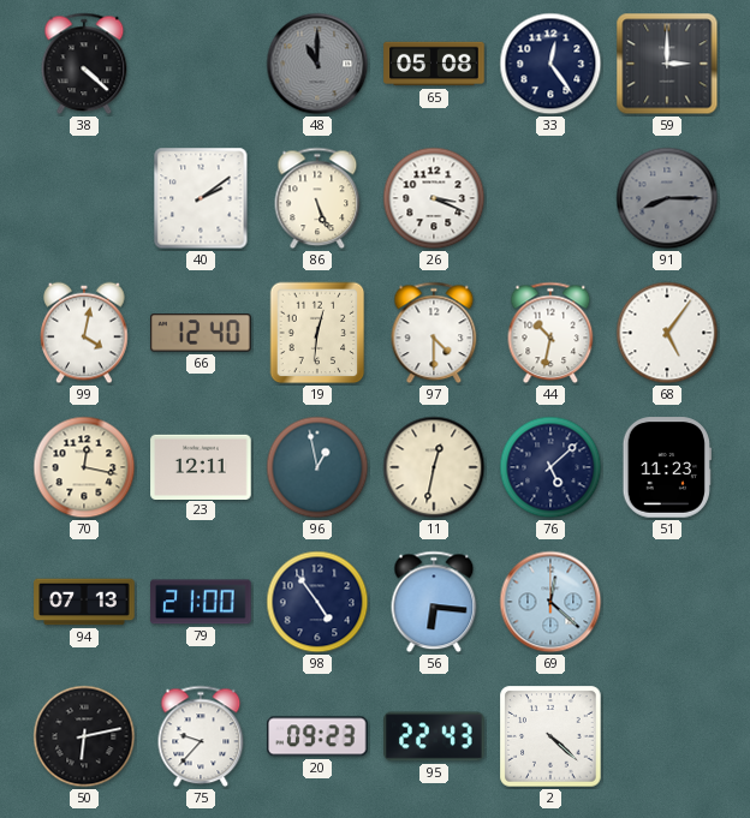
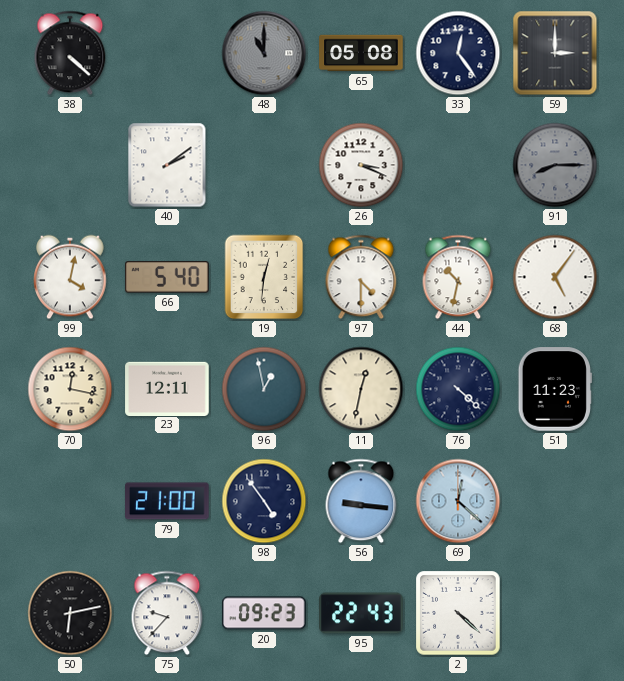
86: 5:26 -> none (317, 198)
66: 12:40 -> 5:40 (168, 277)
76: 5:08 -> 4:22 (458, 389)
94: 07:13 -> none (84, 602)
56: 6:16 -> 9:16 (361, 501)
